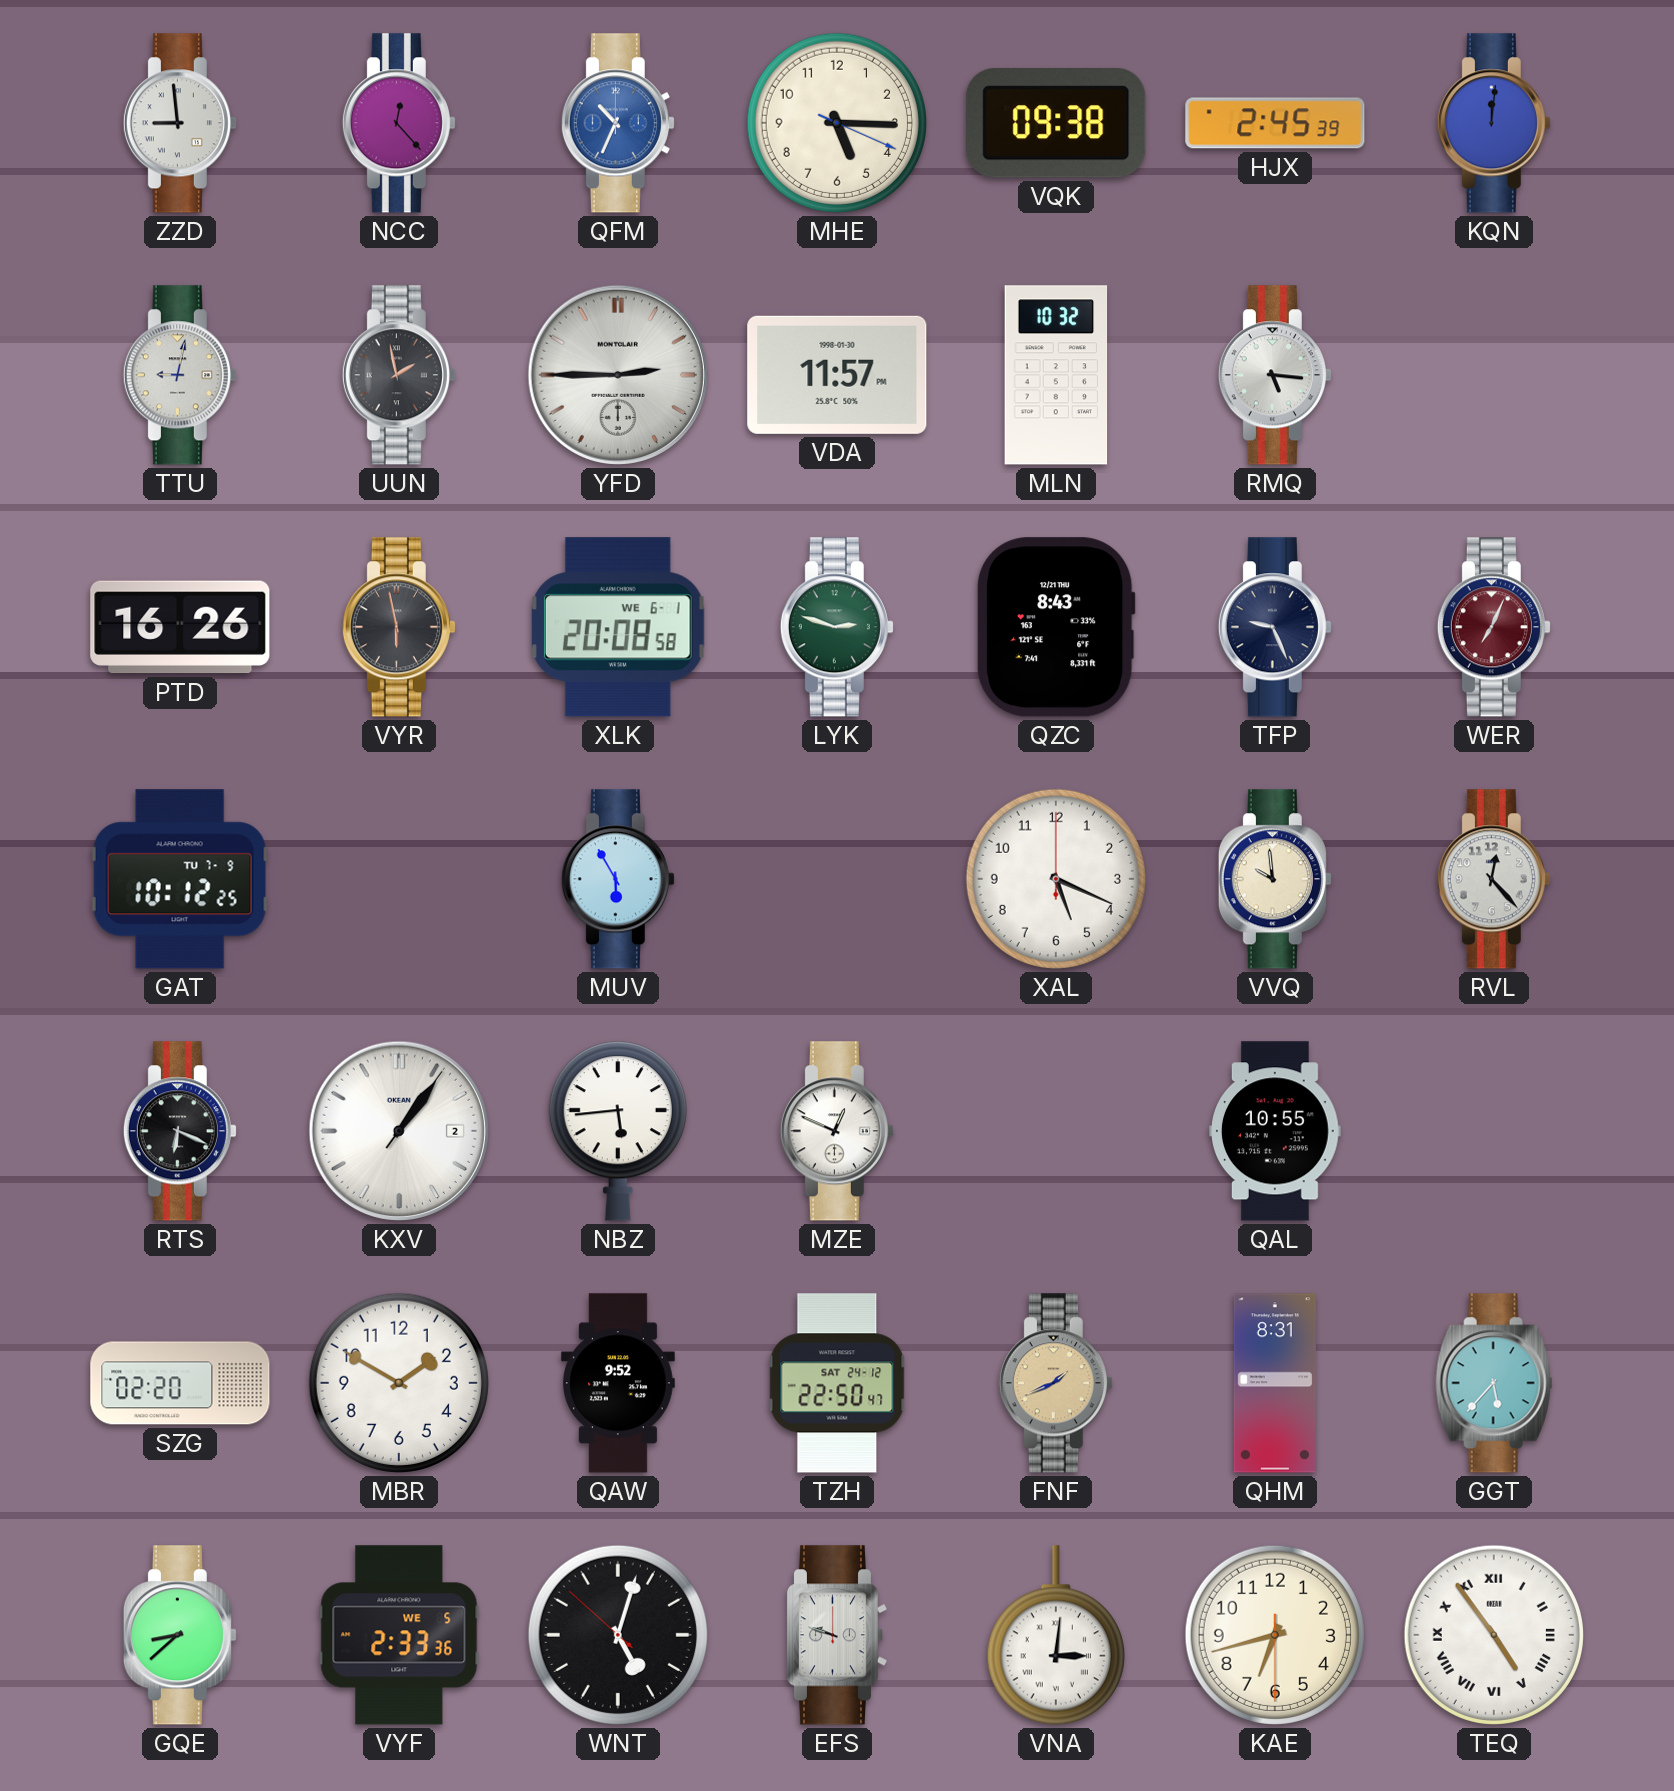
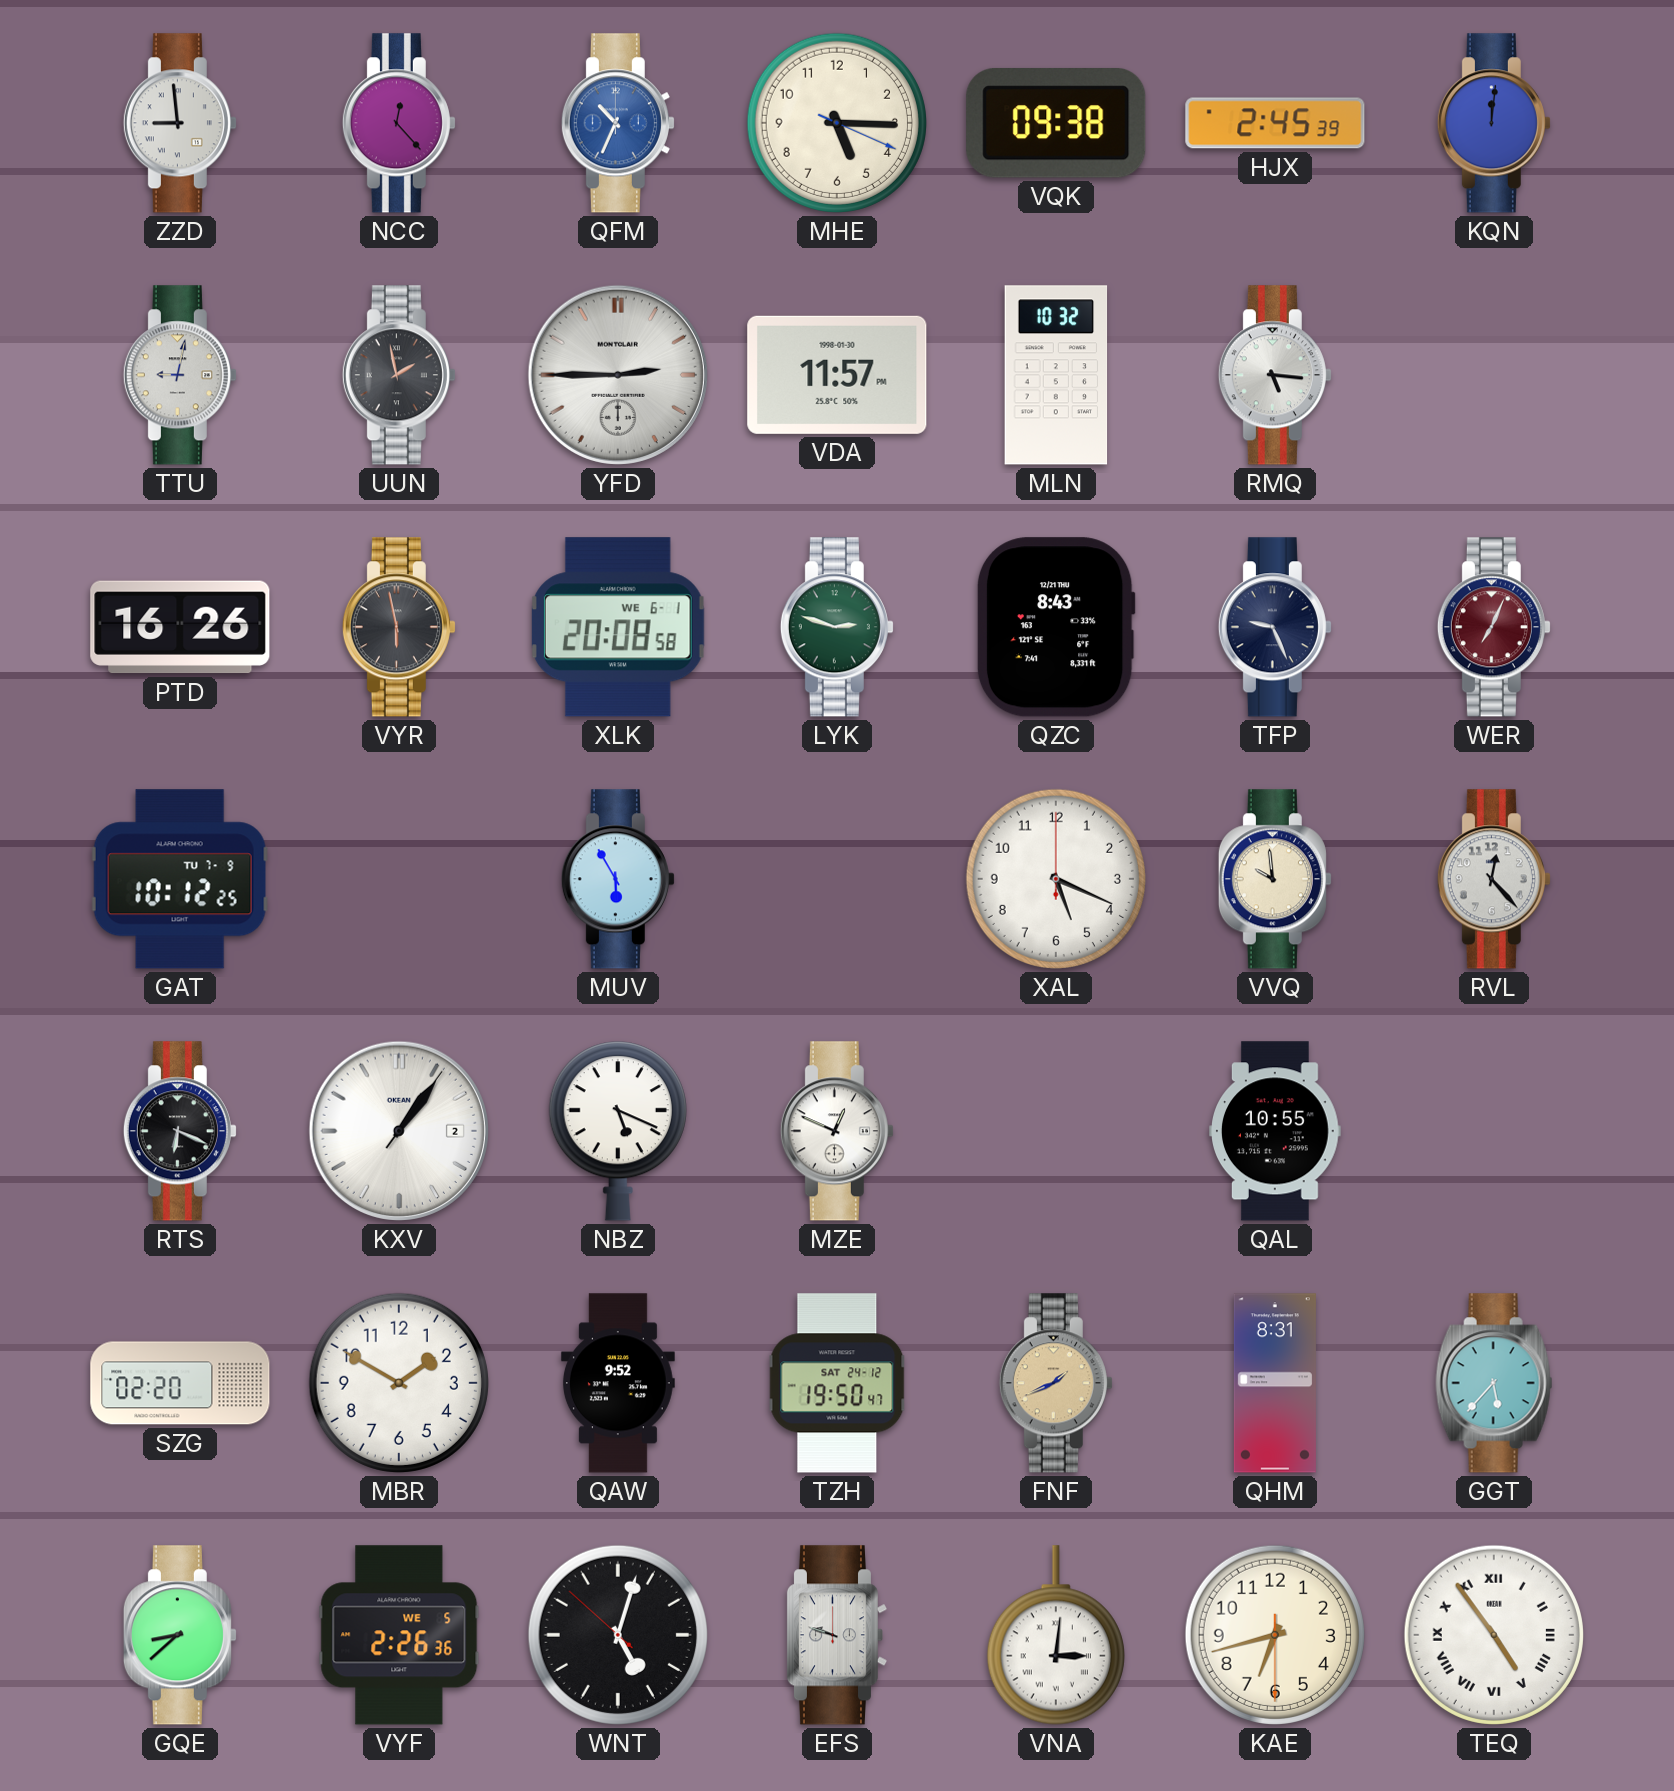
NBZ: 5:44 -> 5:19 (618, 1131)
TZH: 22:50 -> 19:50 (837, 1383)
VYF: 2:33 -> 2:26 (399, 1635)
